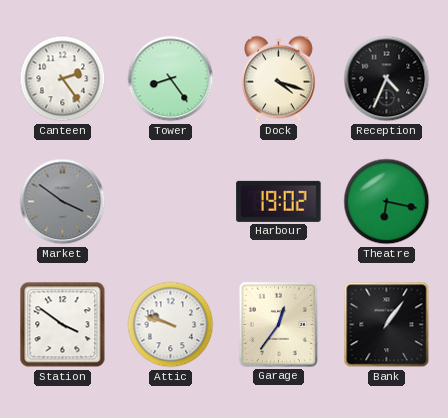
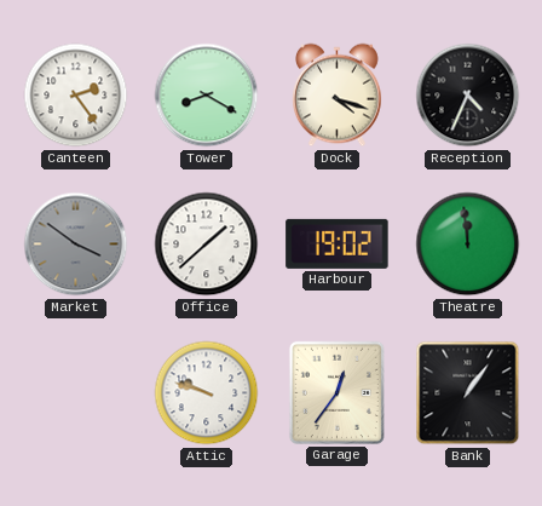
Tower: 8:24 -> 8:20 (207, 96)
Office: none -> 1:38 (207, 245)
Theatre: 6:17 -> 11:59 (468, 245)
Station: 3:51 -> none (63, 325)
